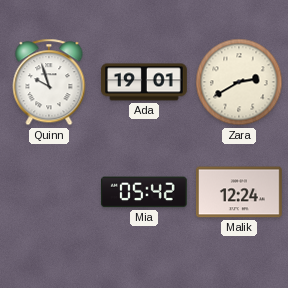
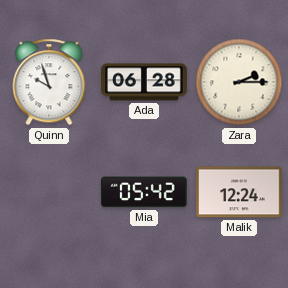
Ada: 19:01 -> 06:28 (145, 82)
Zara: 2:40 -> 2:15 (239, 82)
